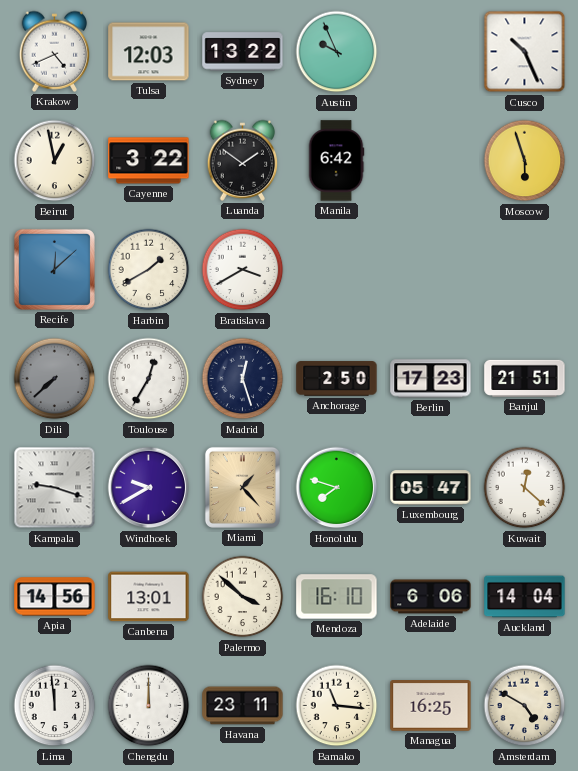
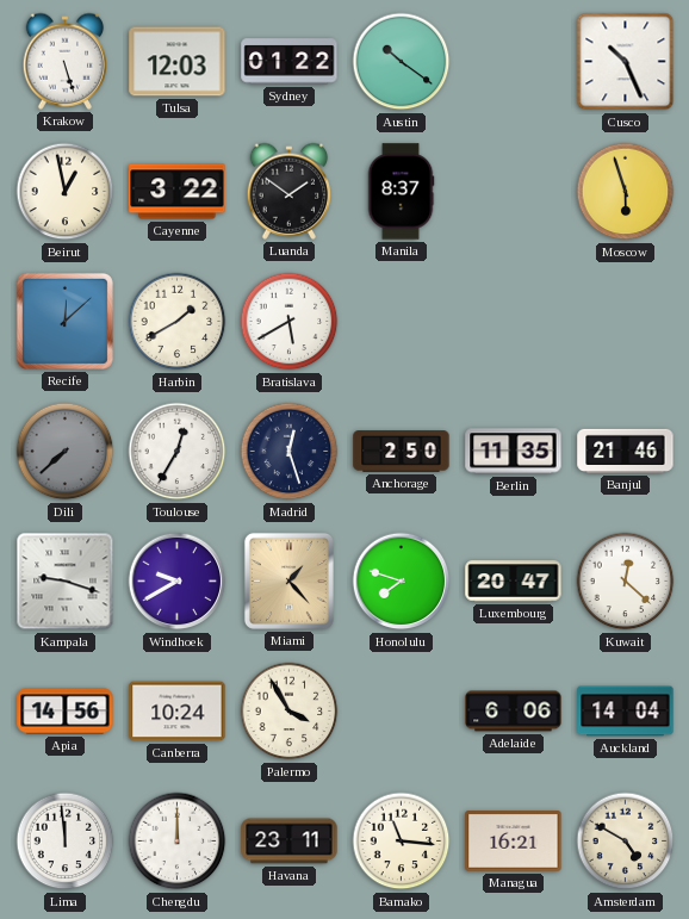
Krakow: 4:41 -> 5:27 (66, 61)
Sydney: 13:22 -> 01:22 (290, 62)
Austin: 9:56 -> 10:21 (402, 62)
Manila: 6:42 -> 8:37 (401, 192)
Bratislava: 3:40 -> 5:40 (290, 322)
Berlin: 17:23 -> 11:35 (514, 452)
Banjul: 21:51 -> 21:46 (626, 451)
Luxembourg: 05:47 -> 20:47 (514, 582)
Canberra: 13:01 -> 10:24 (178, 712)
Palermo: 3:52 -> 3:55 (290, 712)
Mendoza: 16:10 -> none (337, 597)
Managua: 16:25 -> 16:21 (514, 842)
